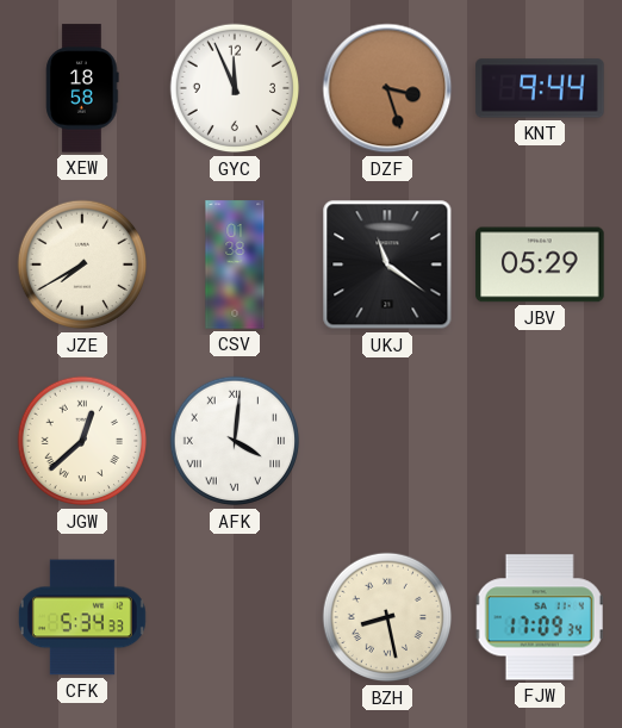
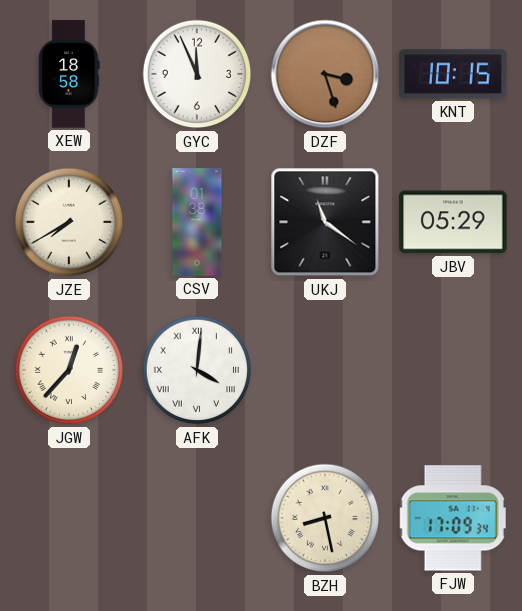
KNT: 9:44 -> 10:15 (453, 74)
JGW: 12:38 -> 12:37 (69, 370)
CFK: 5:34 -> none (82, 617)
